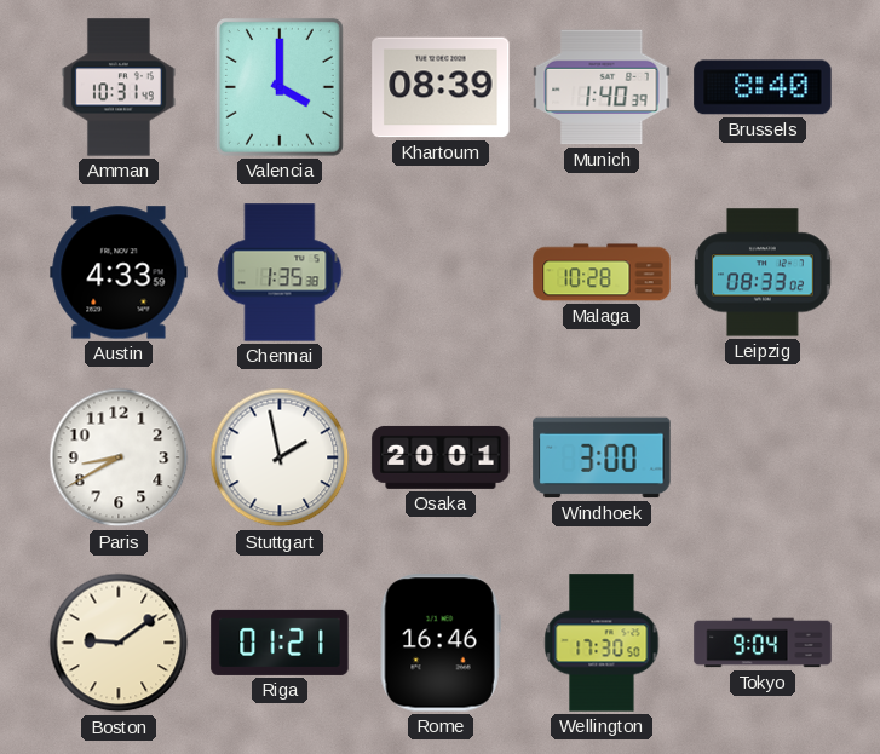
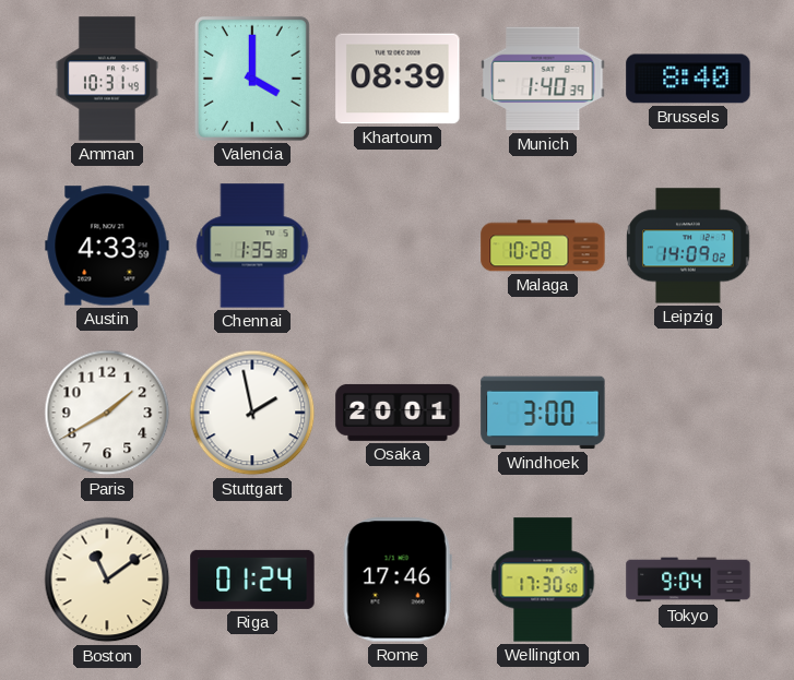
Leipzig: 08:33 -> 14:09 (688, 246)
Paris: 8:40 -> 1:40 (107, 413)
Boston: 9:09 -> 11:09 (107, 580)
Riga: 01:21 -> 01:24 (252, 580)
Rome: 16:46 -> 17:46 (398, 580)
